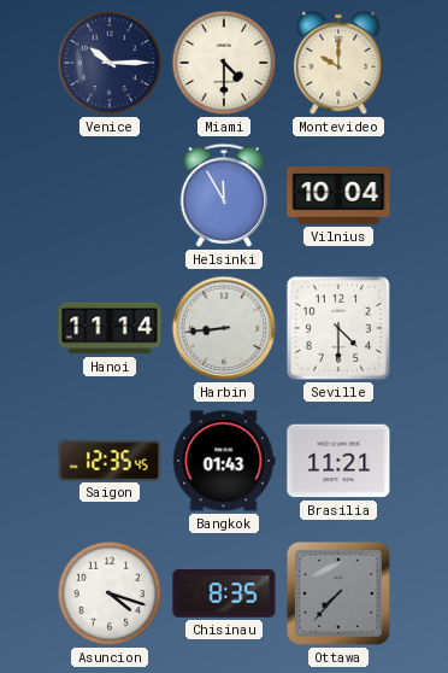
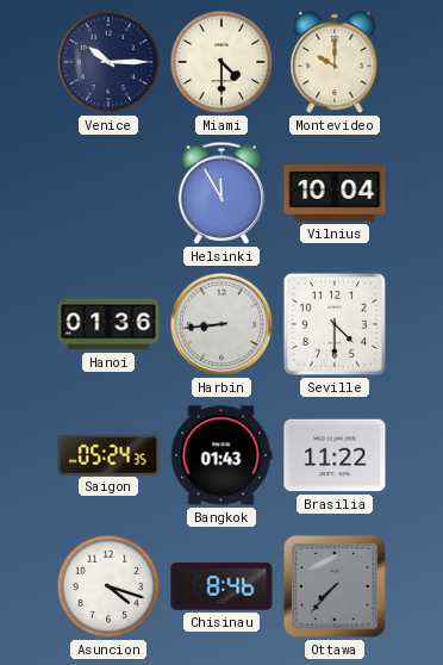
Hanoi: 11:14 -> 01:36 (108, 324)
Saigon: 12:35 -> 05:24 (108, 454)
Brasilia: 11:21 -> 11:22 (335, 455)
Chisinau: 8:35 -> 8:46 (221, 586)
